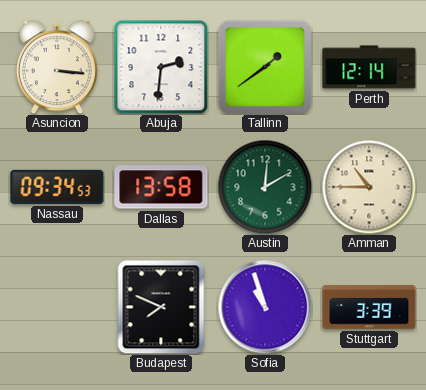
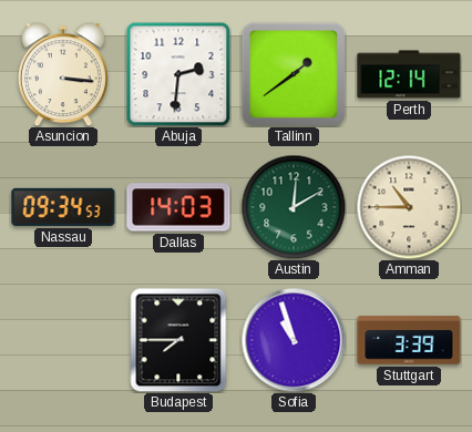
Dallas: 13:58 -> 14:03 (178, 207)
Budapest: 7:49 -> 7:45 (178, 340)
